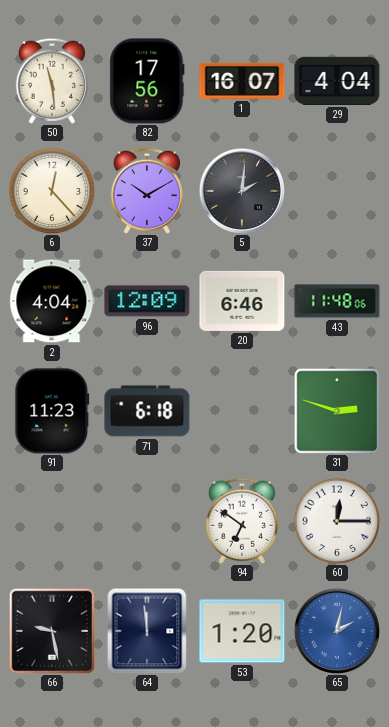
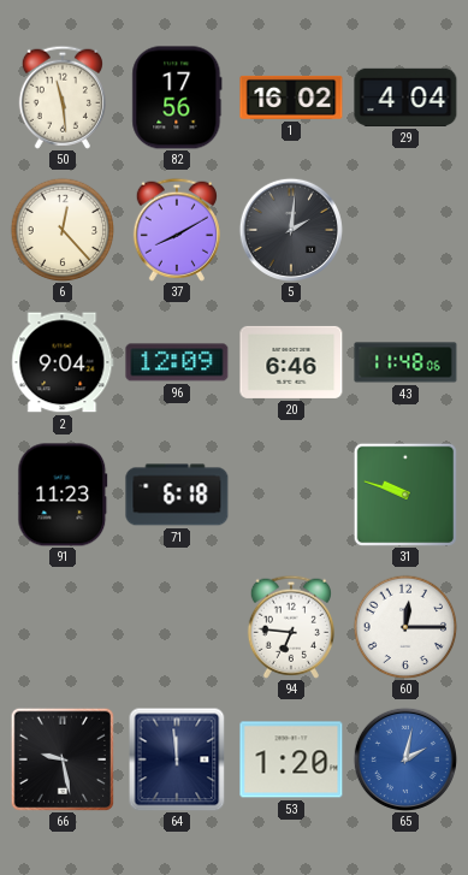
1: 16:07 -> 16:02 (291, 97)
37: 10:10 -> 8:10 (177, 230)
2: 4:04 -> 9:04 (63, 362)
31: 2:48 -> 9:48 (404, 493)
94: 6:51 -> 6:46 (291, 627)
